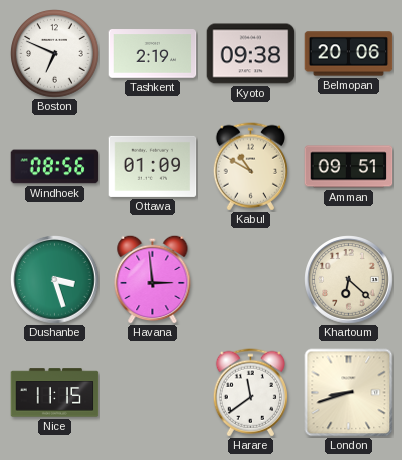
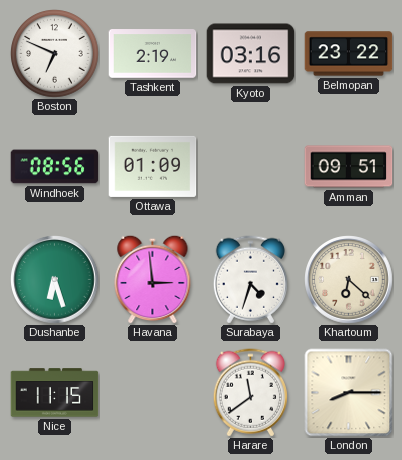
Kyoto: 09:38 -> 03:16 (251, 54)
Belmopan: 20:06 -> 23:22 (349, 54)
Kabul: 10:50 -> none (250, 167)
Dushanbe: 3:27 -> 6:27 (55, 280)
Surabaya: none -> 4:33 (250, 280)
London: 8:42 -> 8:15 (349, 393)
